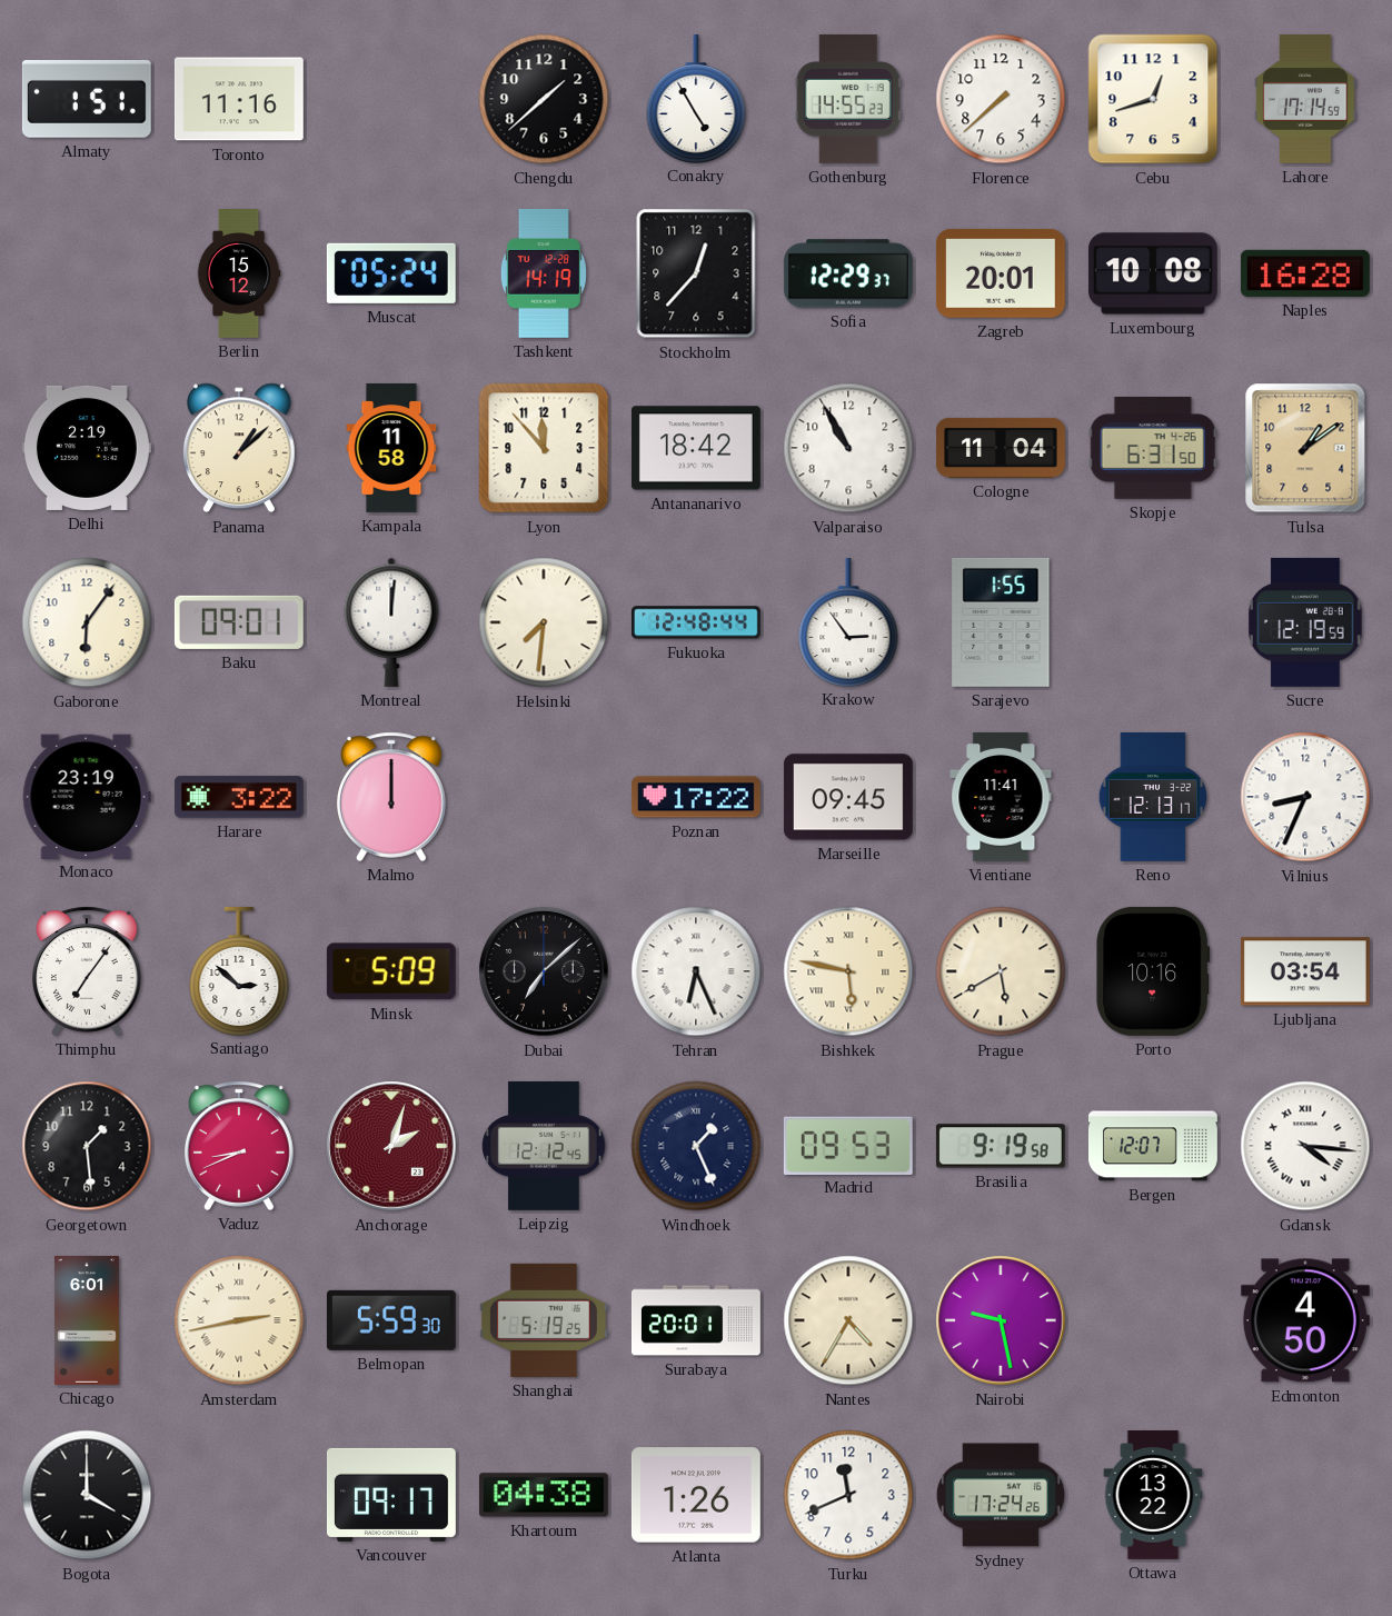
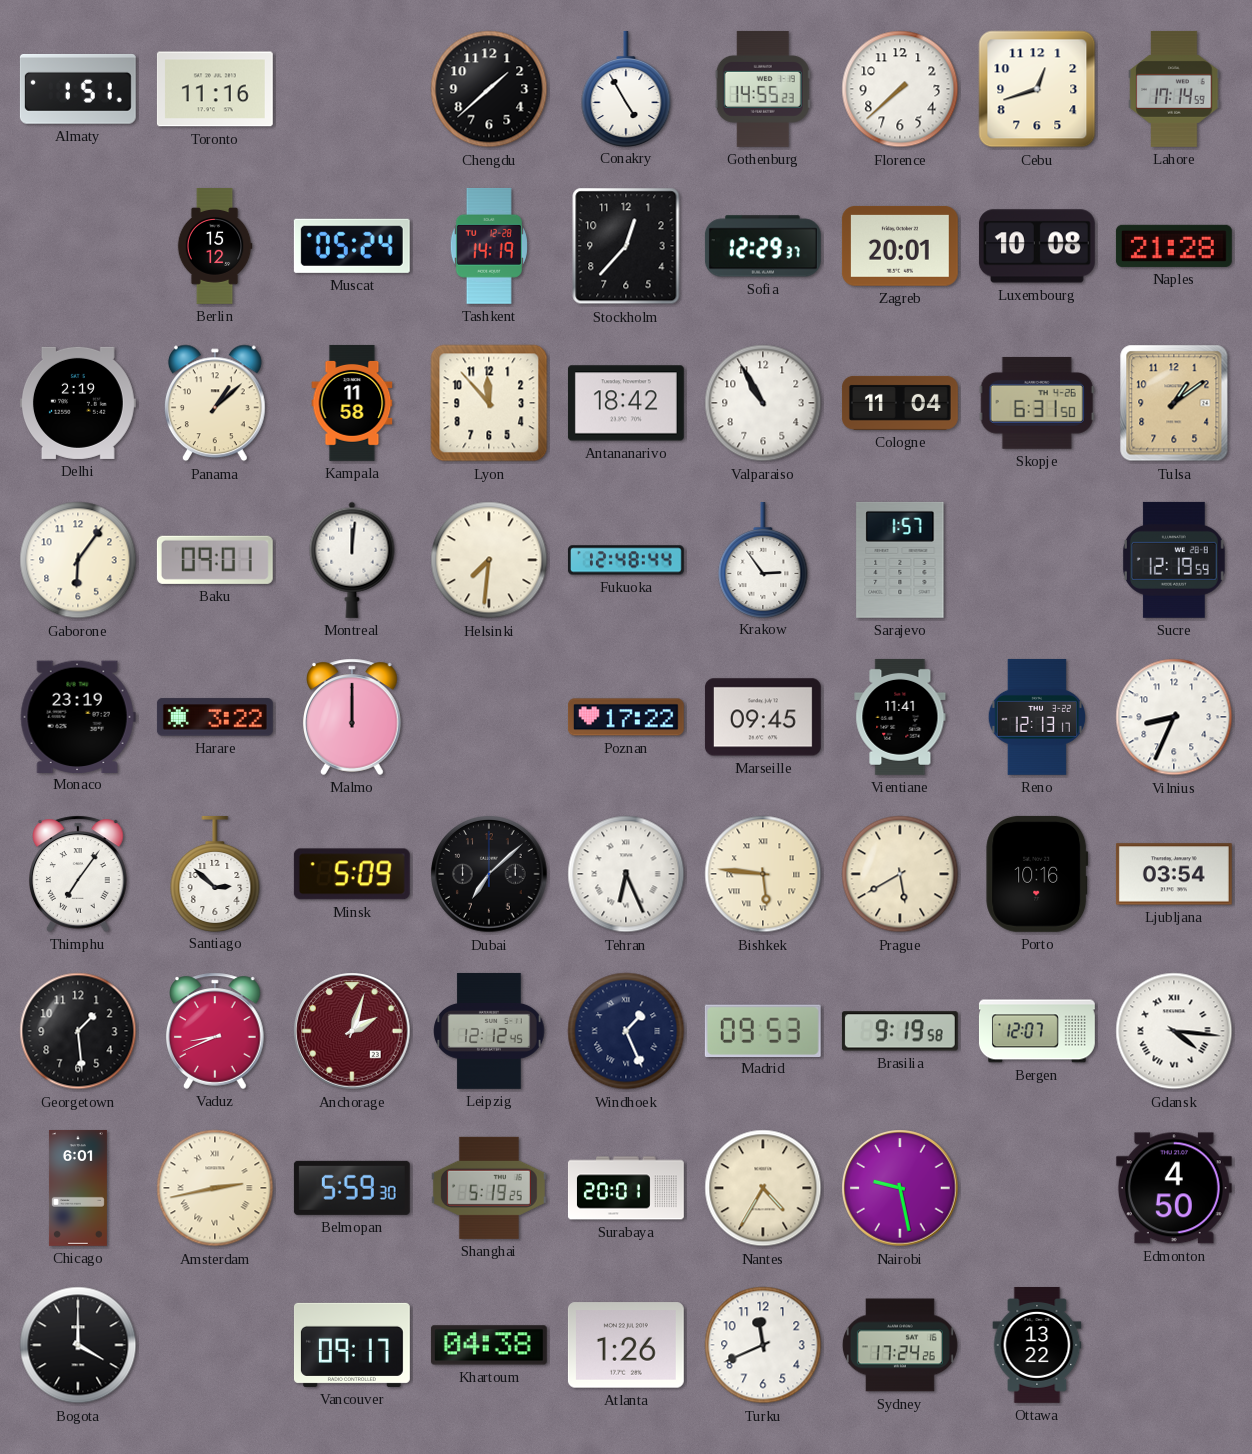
Naples: 16:28 -> 21:28 (1174, 246)
Sarajevo: 1:55 -> 1:57 (900, 560)
Bishkek: 5:47 -> 5:46 (763, 874)
